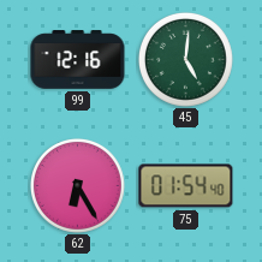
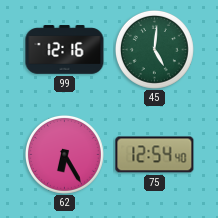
75: 01:54 -> 12:54 (155, 155)
